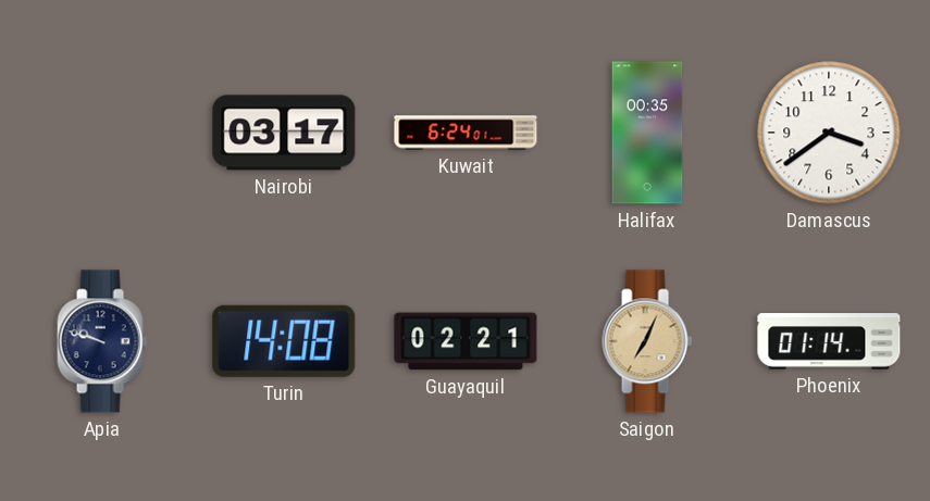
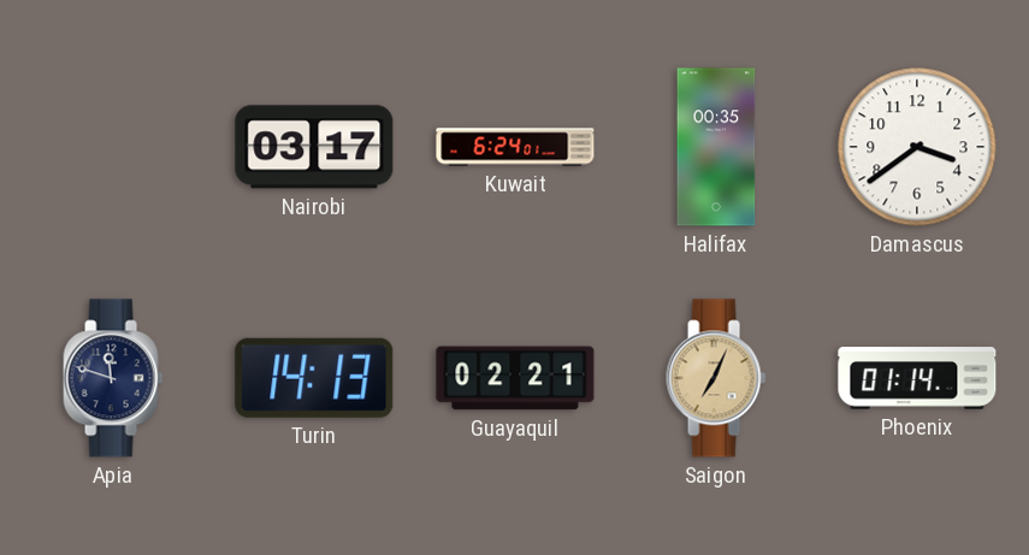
Apia: 9:48 -> 11:48 (113, 378)
Turin: 14:08 -> 14:13 (314, 378)
